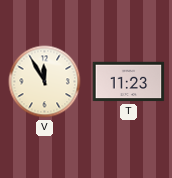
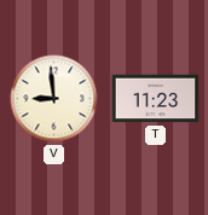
V: 11:55 -> 8:59 (54, 99)
